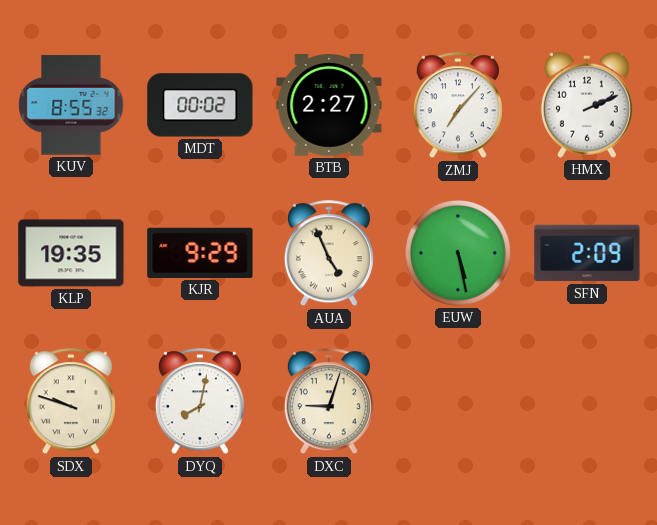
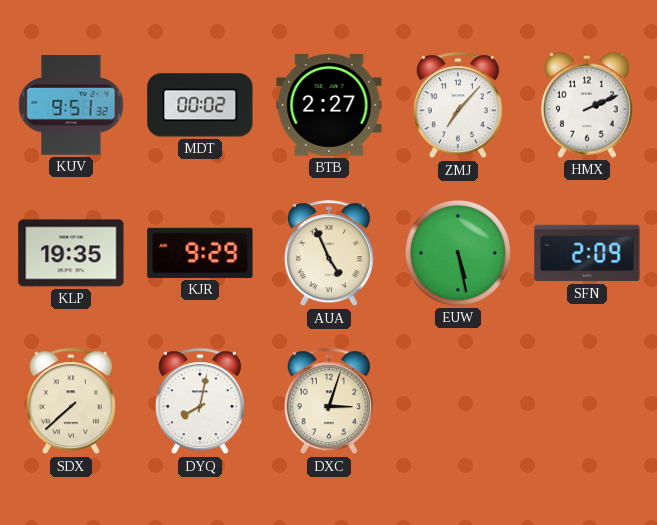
KUV: 8:55 -> 9:51 (71, 105)
SDX: 9:48 -> 7:38 (71, 402)
DXC: 9:03 -> 3:03 (329, 402)
